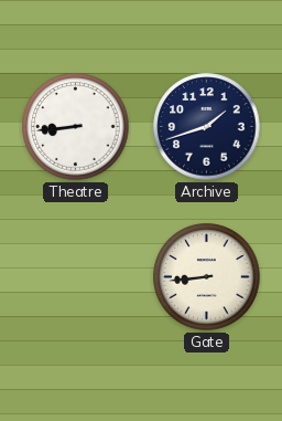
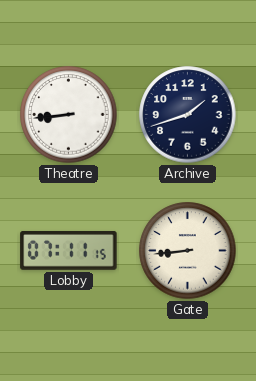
Lobby: none -> 07:11 (69, 251)
